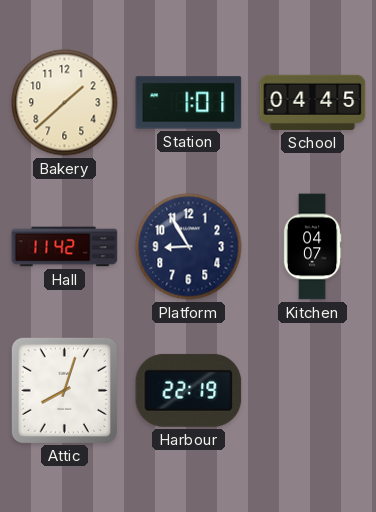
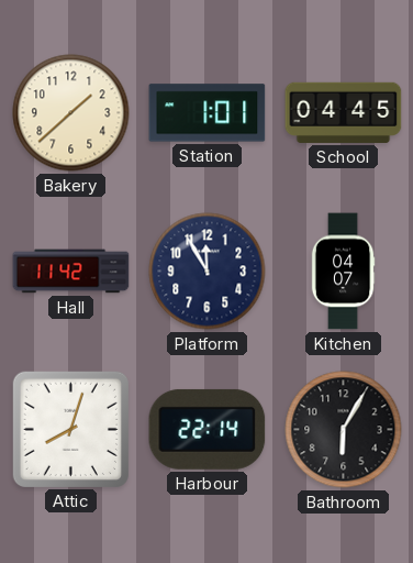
Platform: 8:55 -> 11:55 (208, 272)
Harbour: 22:19 -> 22:14 (208, 429)
Bathroom: none -> 6:05 (344, 430)
